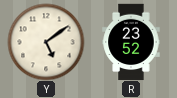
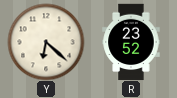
Y: 5:09 -> 6:22 (46, 42)
